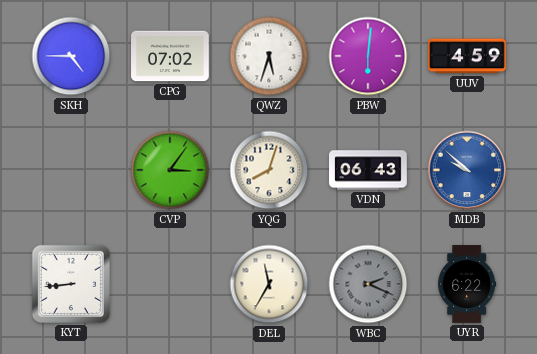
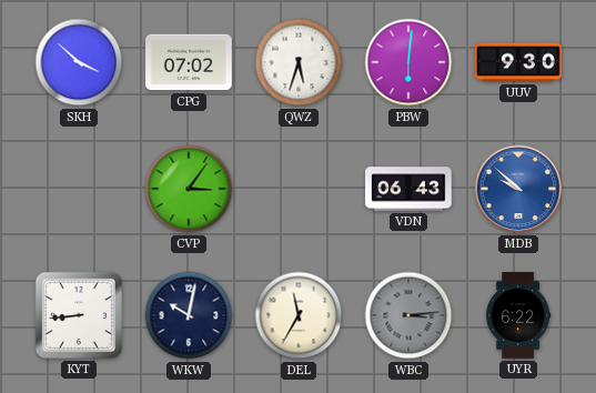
SKH: 4:45 -> 3:52 (79, 62)
UUV: 4:59 -> 9:30 (518, 62)
YQG: 8:03 -> none (269, 170)
WKW: none -> 10:02 (189, 315)
WBC: 2:19 -> 3:14 (408, 315)
